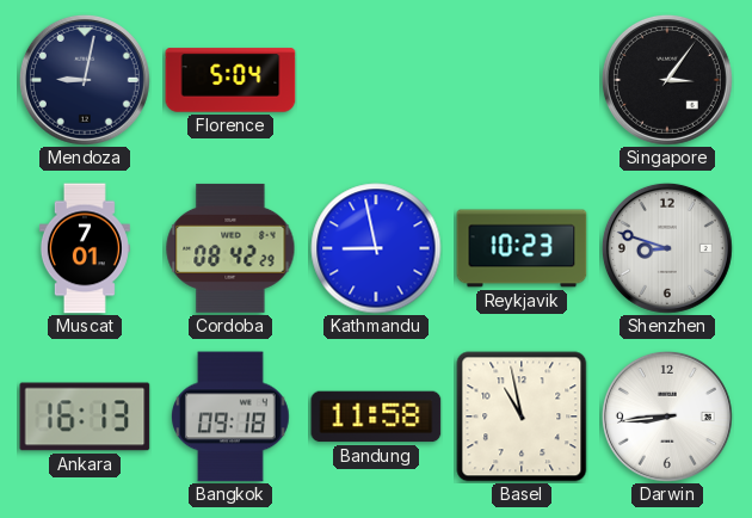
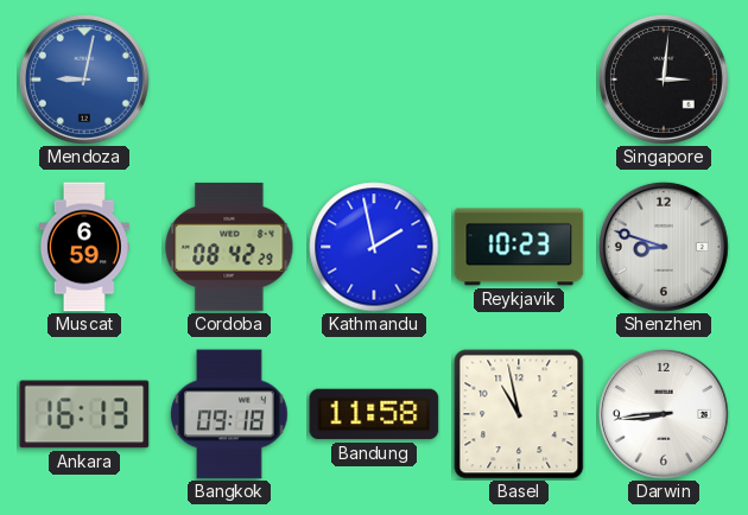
Mendoza dial: navy -> blue (84, 80)
Florence: 5:04 -> none (230, 80)
Singapore: 3:06 -> 3:01 (664, 80)
Muscat: 7:01 -> 6:59 (84, 247)
Kathmandu: 8:58 -> 1:58 (374, 247)
